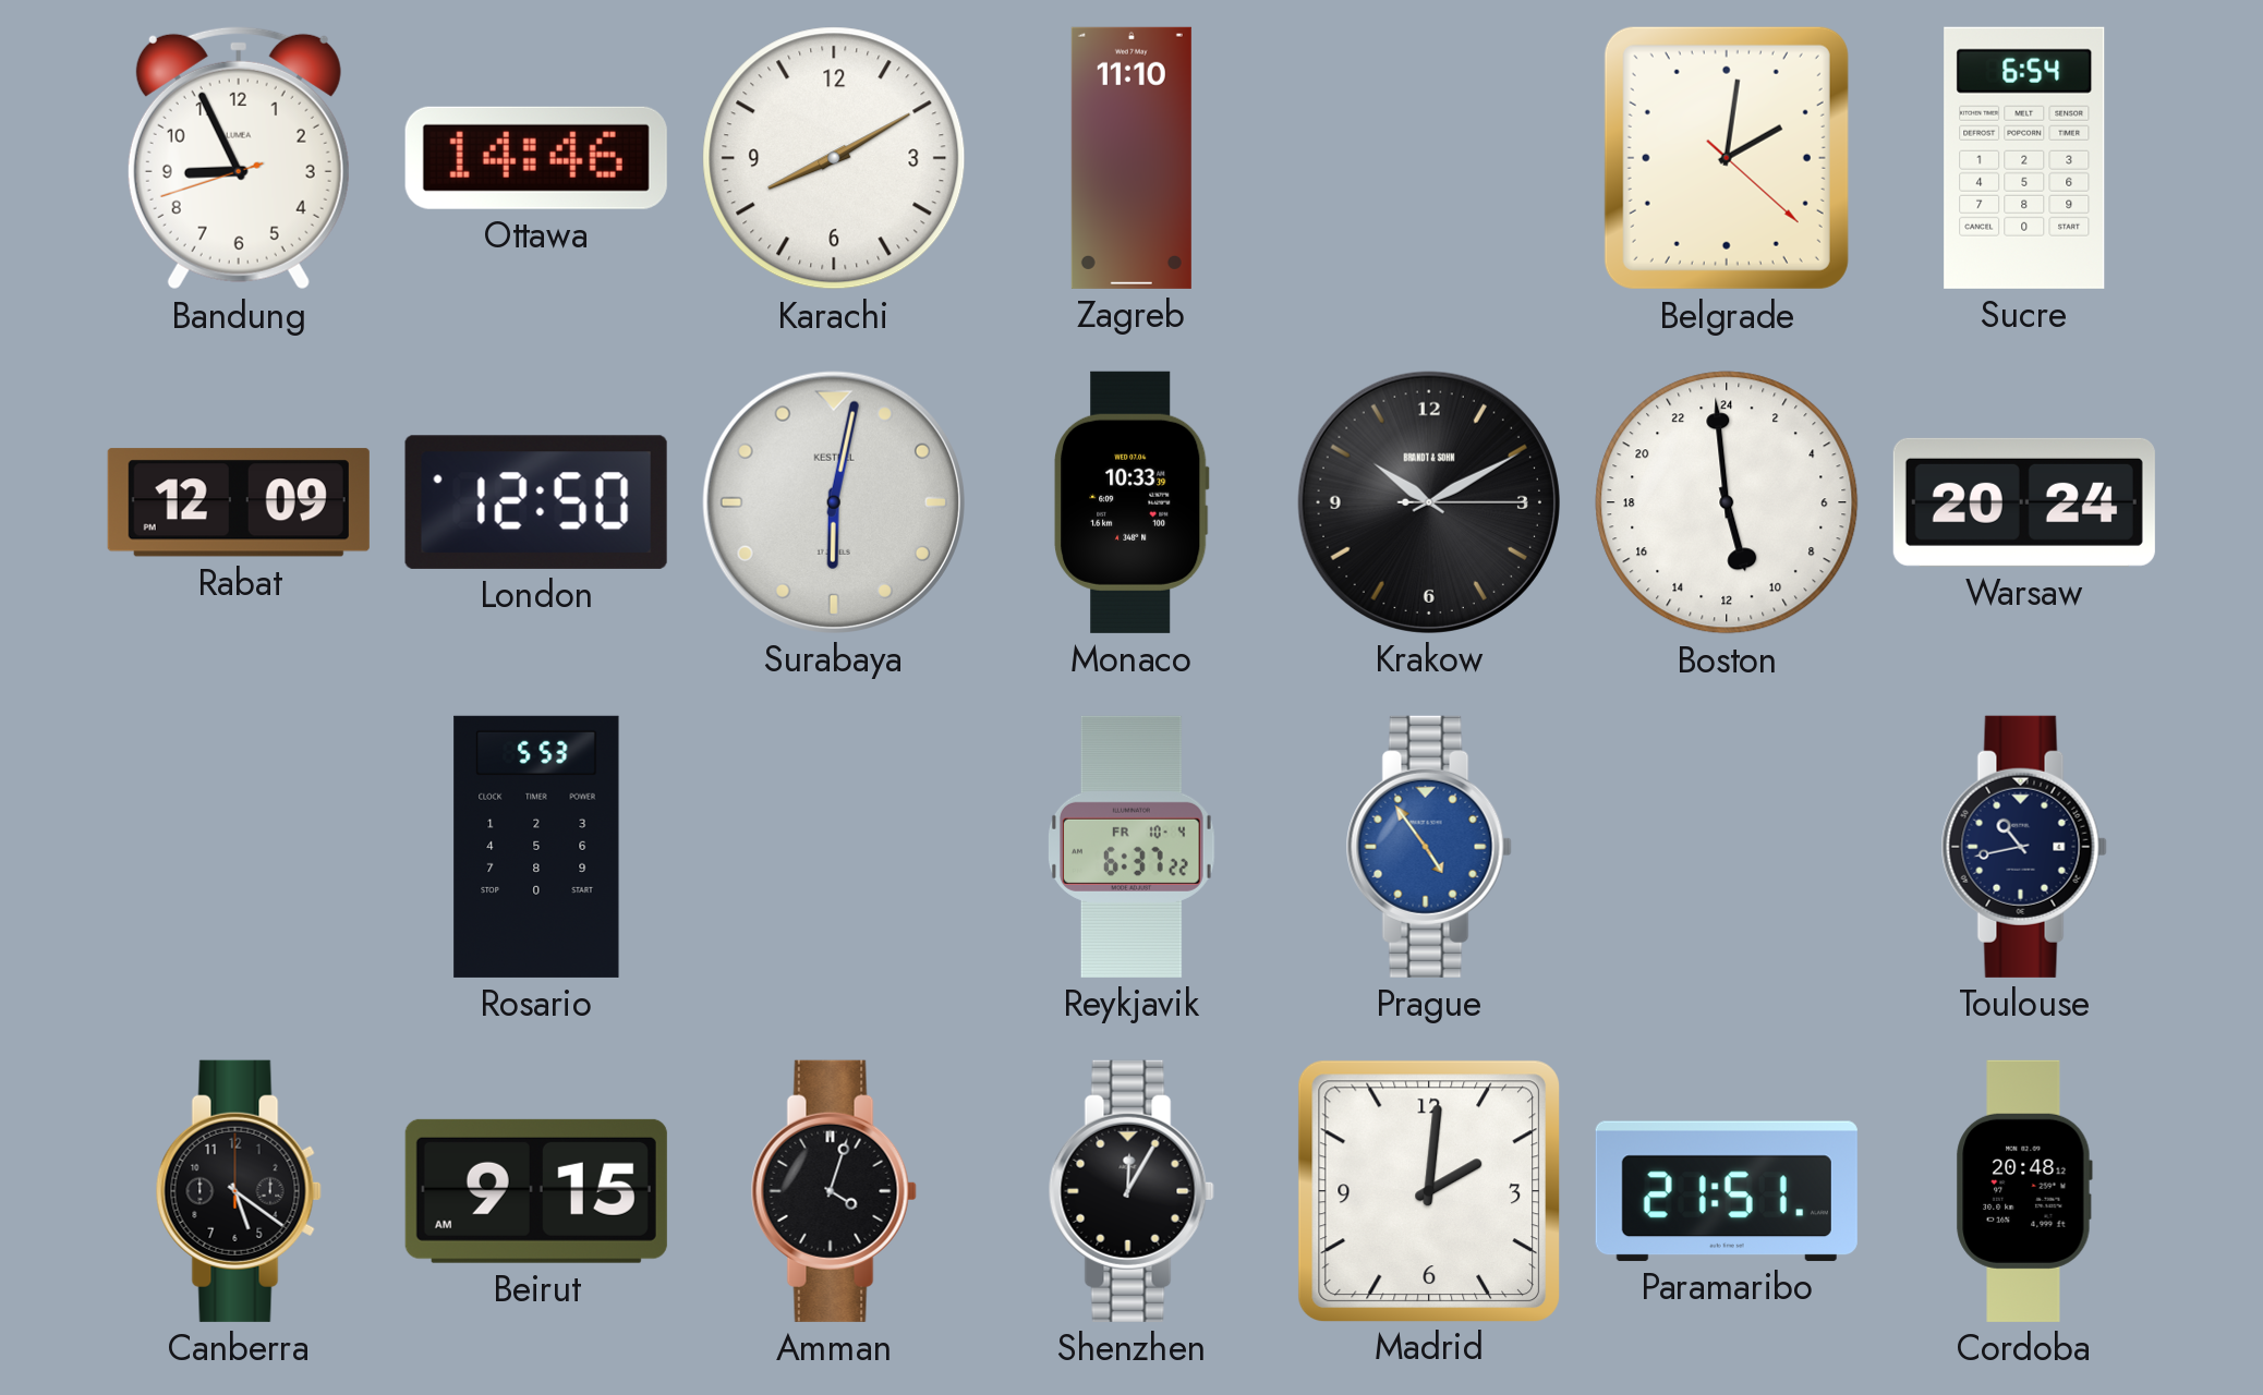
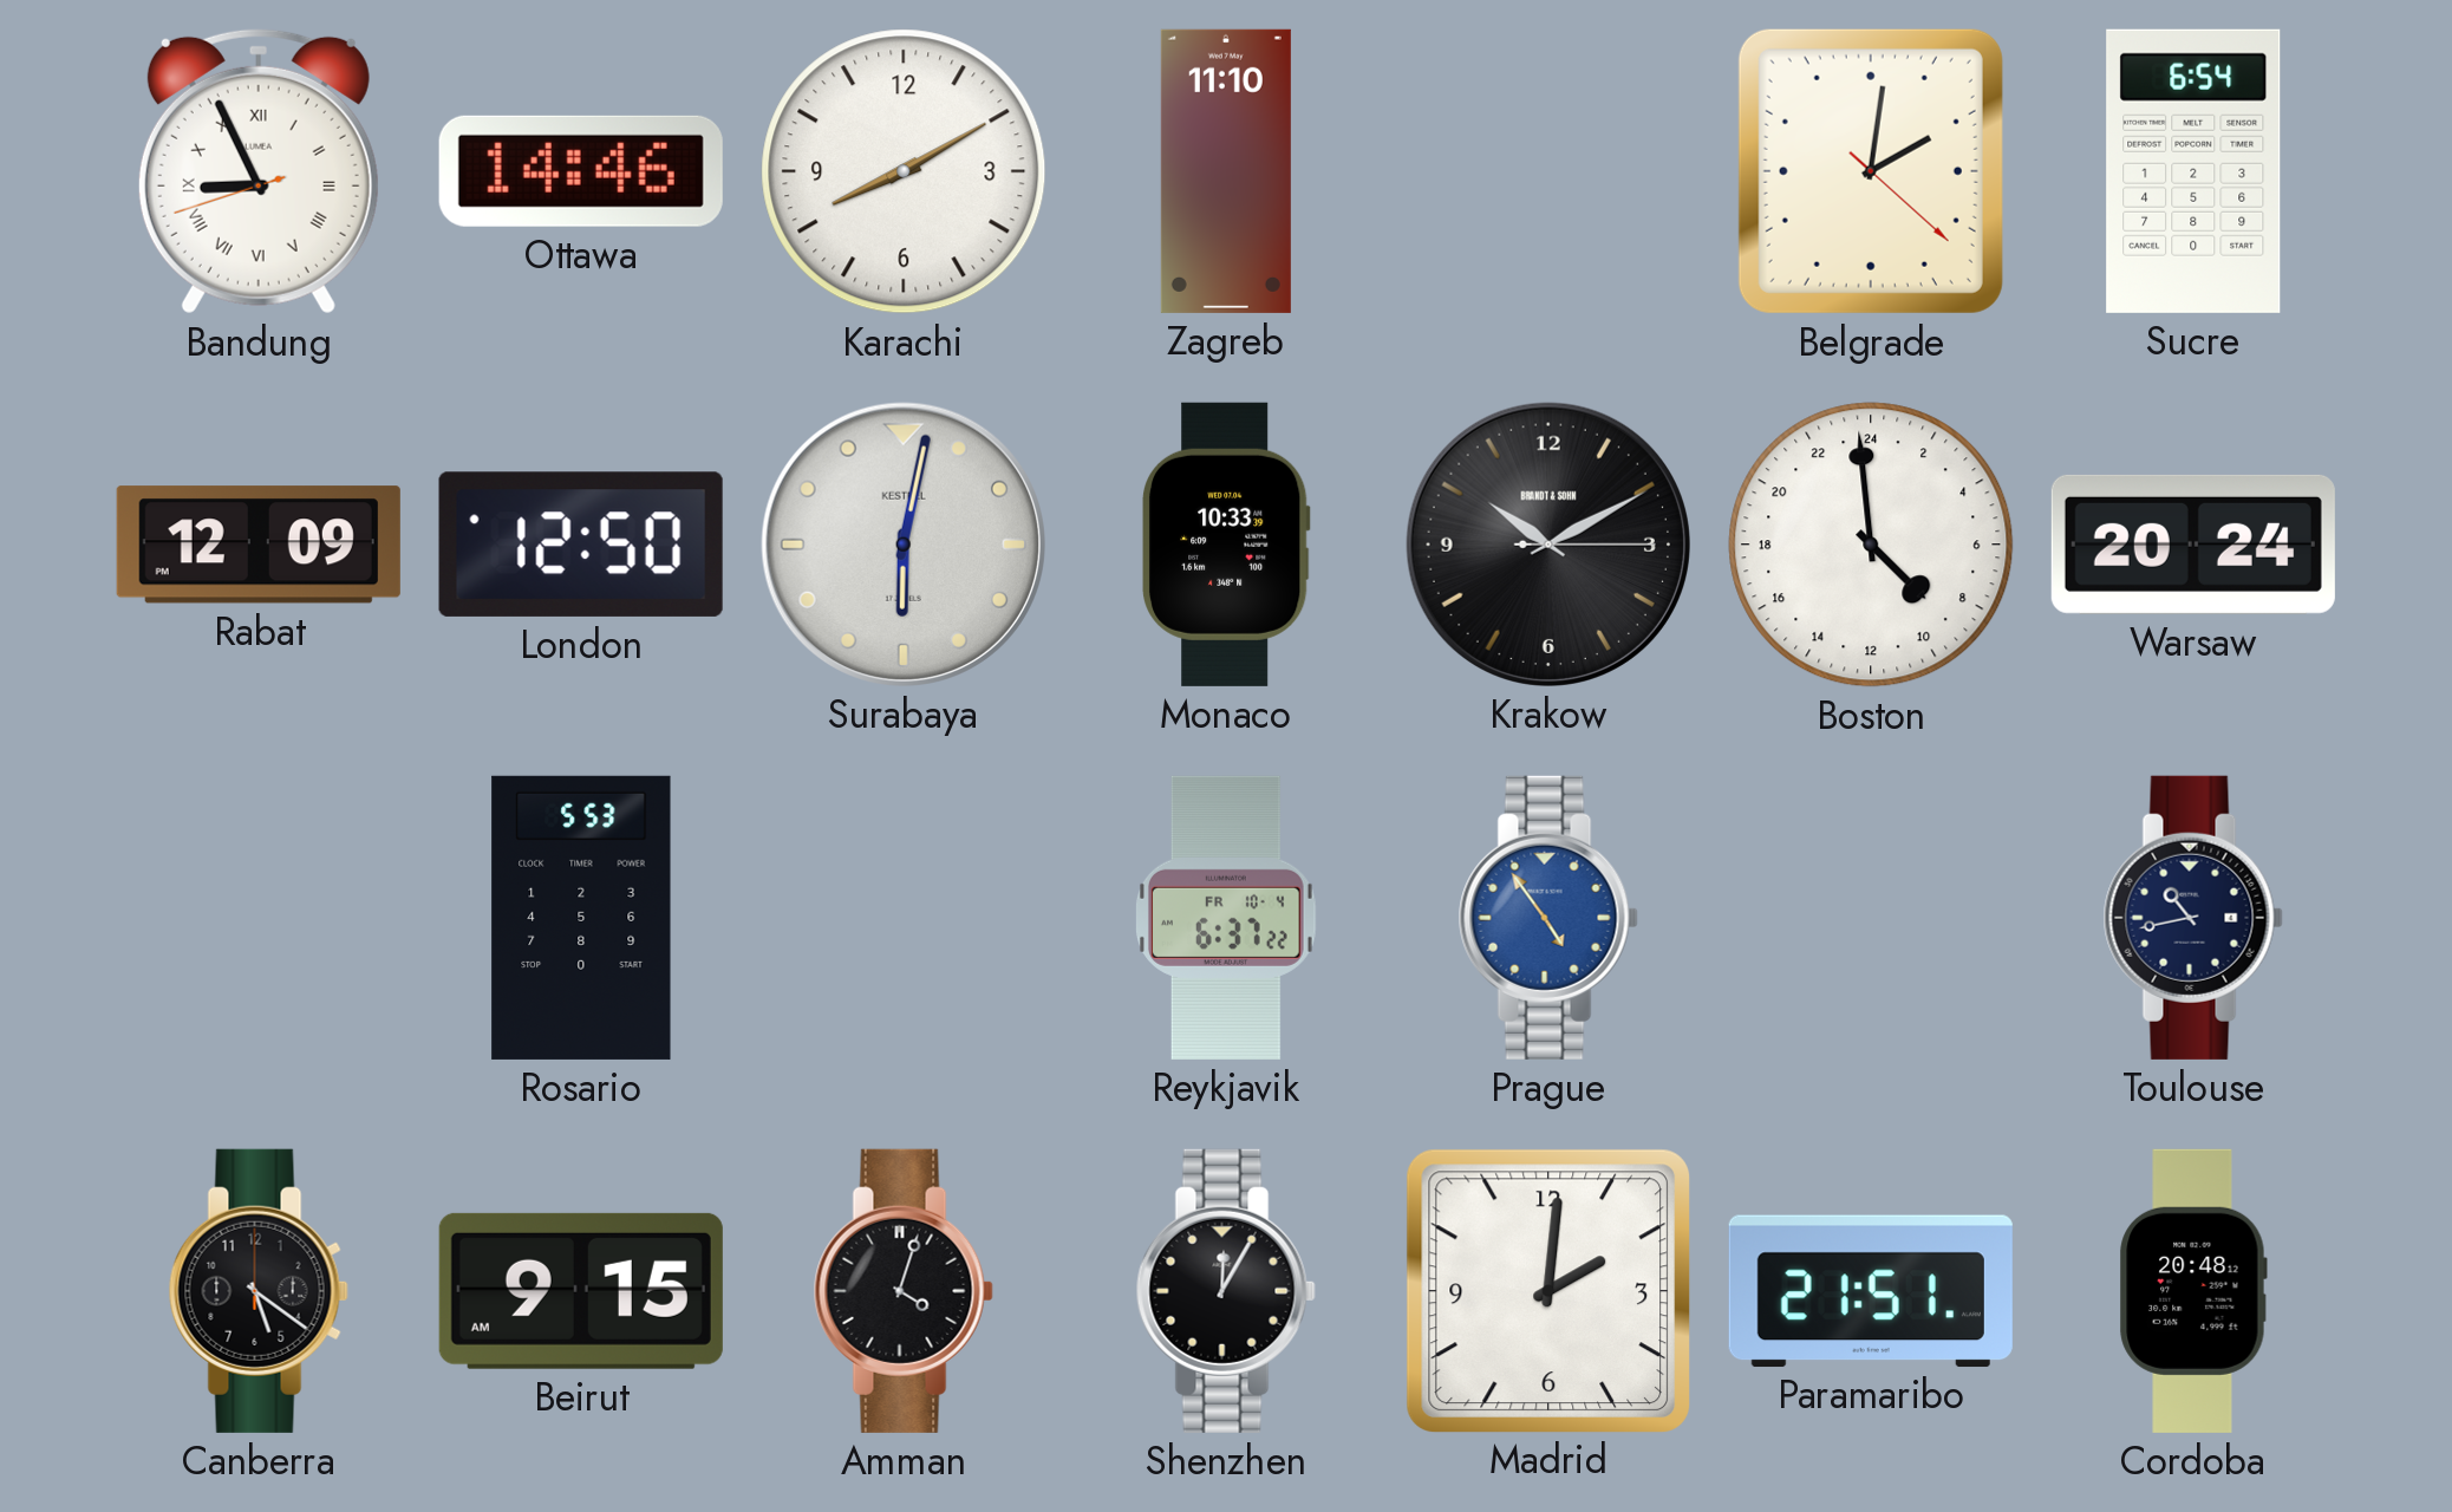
Bandung numerals: Arabic -> Roman (259, 171)
Boston: 10:59 -> 8:59 (1871, 545)
